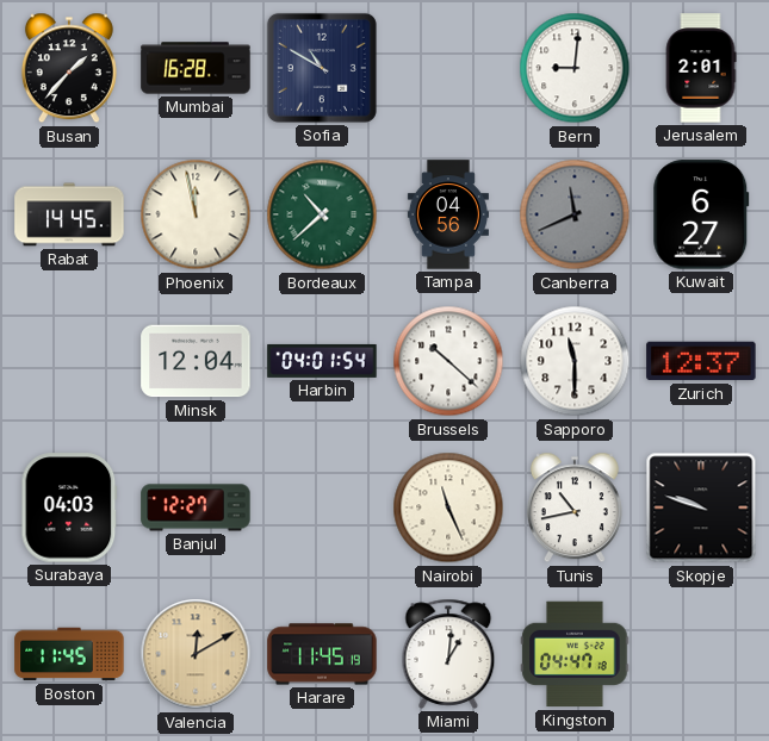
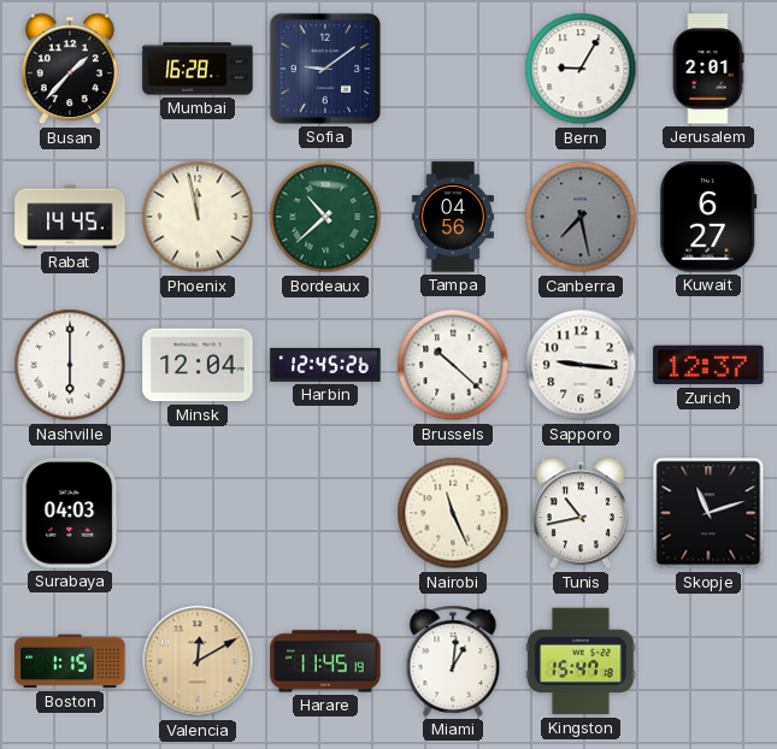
Sofia: 10:50 -> 9:09 (325, 69)
Bern: 9:01 -> 9:05 (581, 69)
Canberra: 11:41 -> 7:28 (581, 217)
Nashville: none -> 6:00 (70, 365)
Harbin: 04:01 -> 12:45 (325, 365)
Sapporo: 11:30 -> 9:16 (581, 365)
Banjul: 12:27 -> none (196, 508)
Skopje: 9:48 -> 11:12 (708, 513)
Boston: 11:45 -> 1:15 (70, 661)
Kingston: 04:47 -> 15:47 (581, 661)
